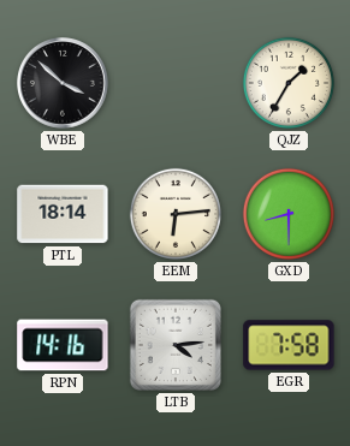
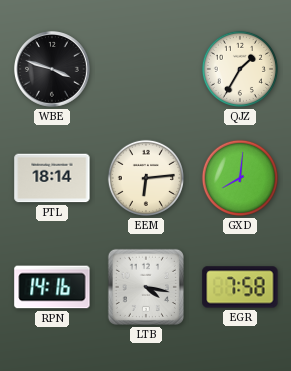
WBE: 3:52 -> 3:48 (53, 70)
GXD: 8:30 -> 8:01 (240, 178)
LTB: 4:14 -> 4:17 (146, 287)
